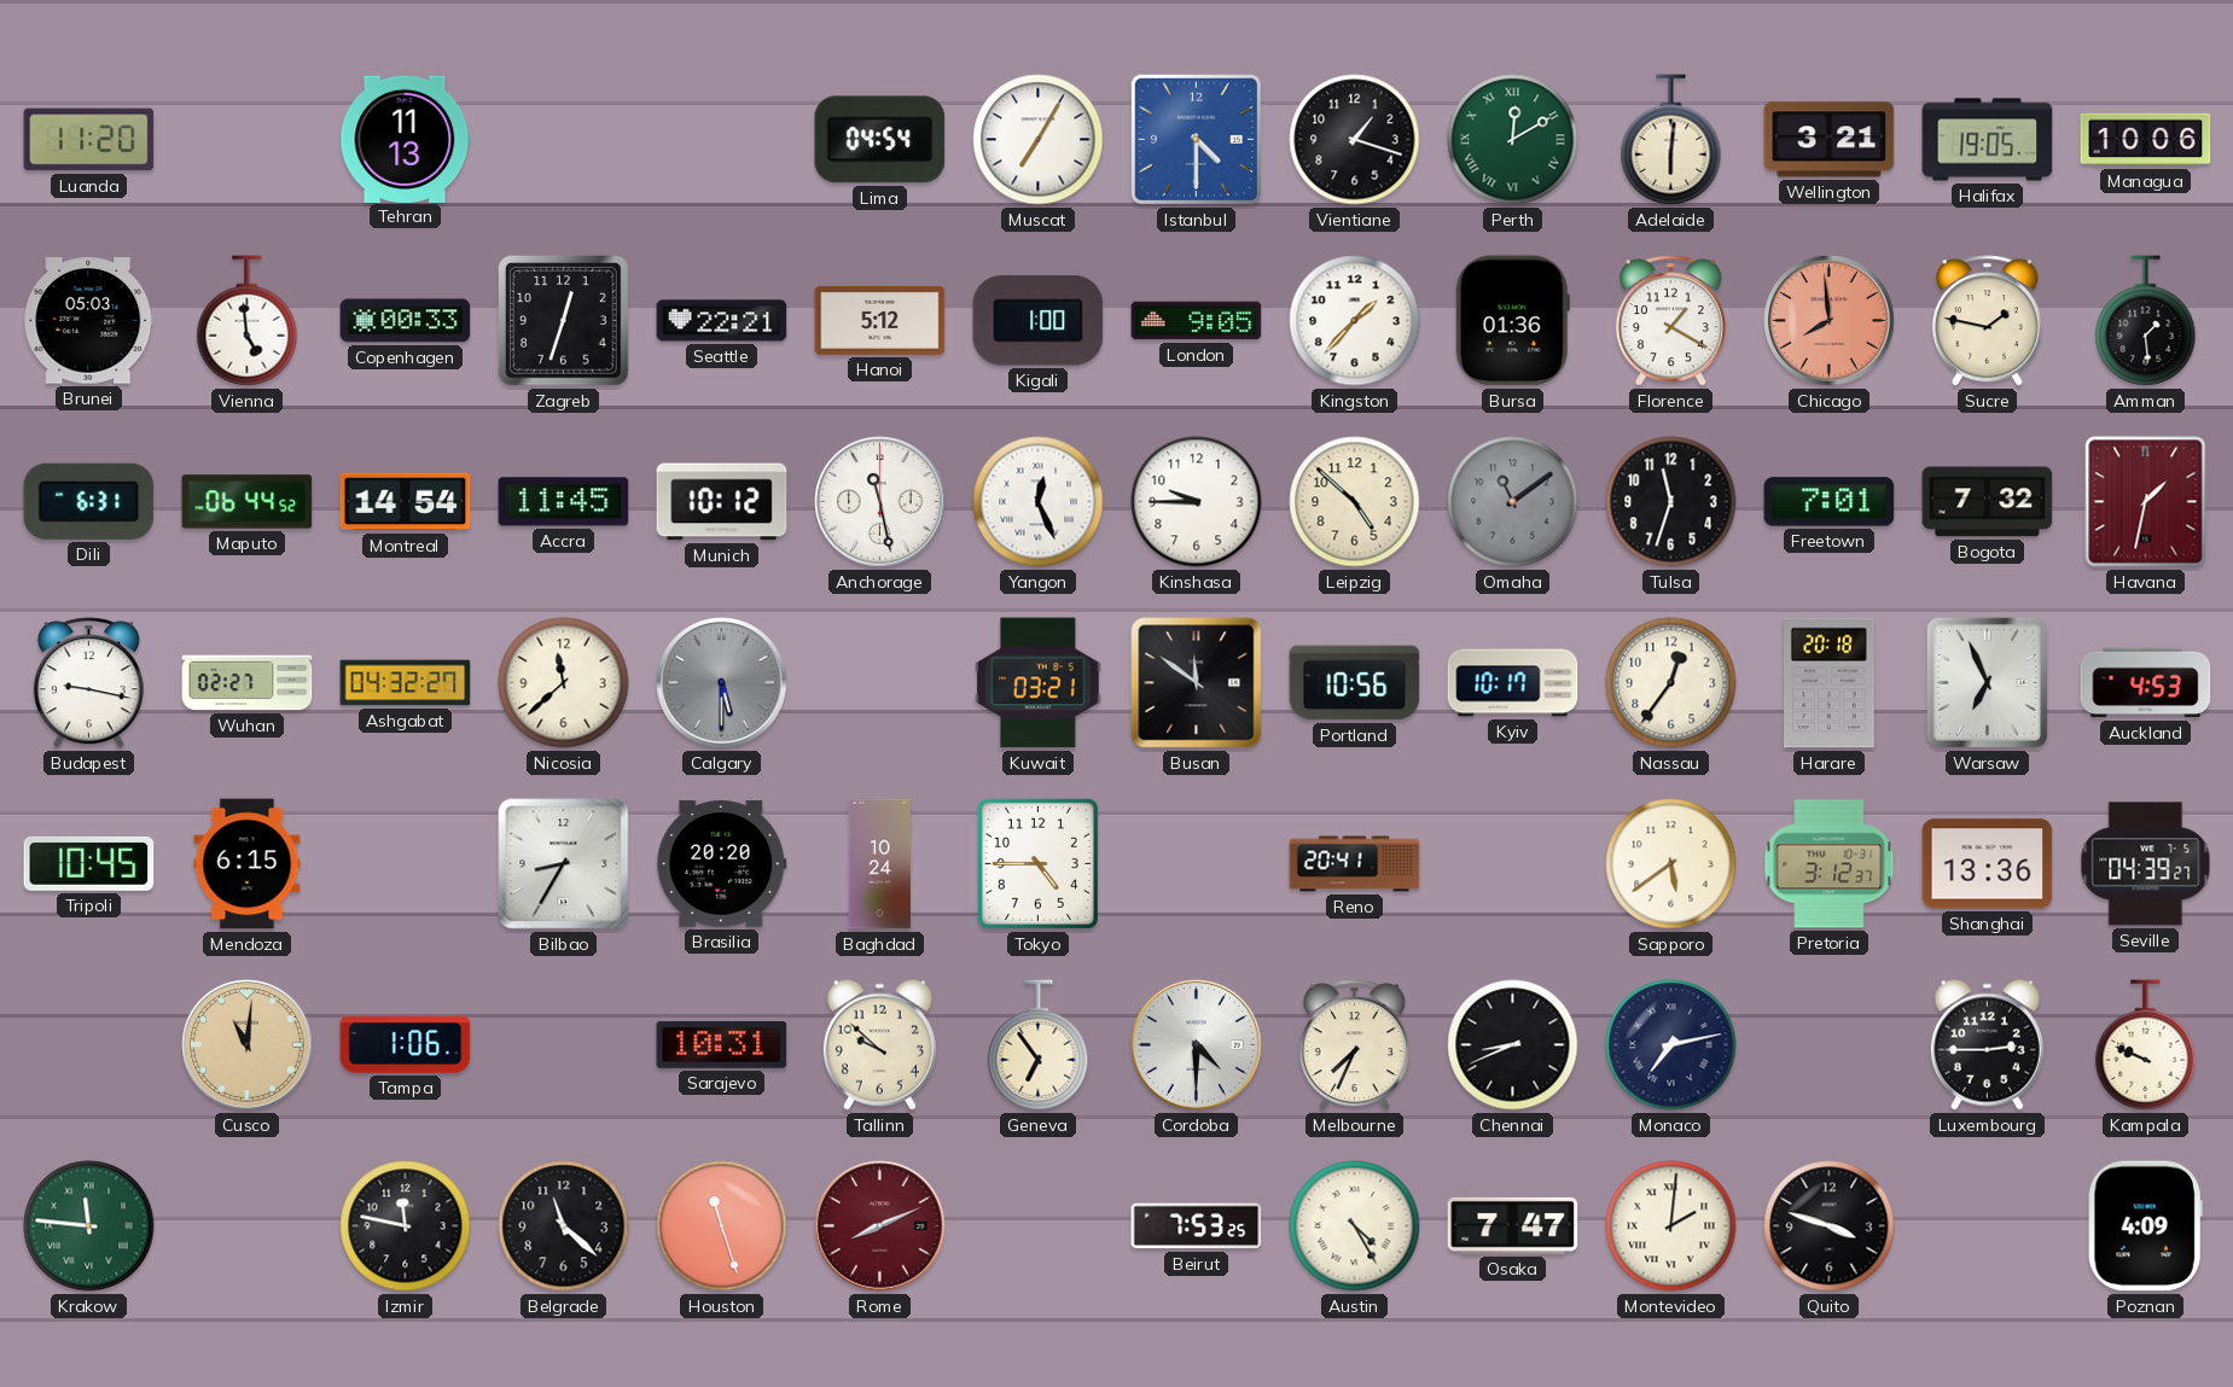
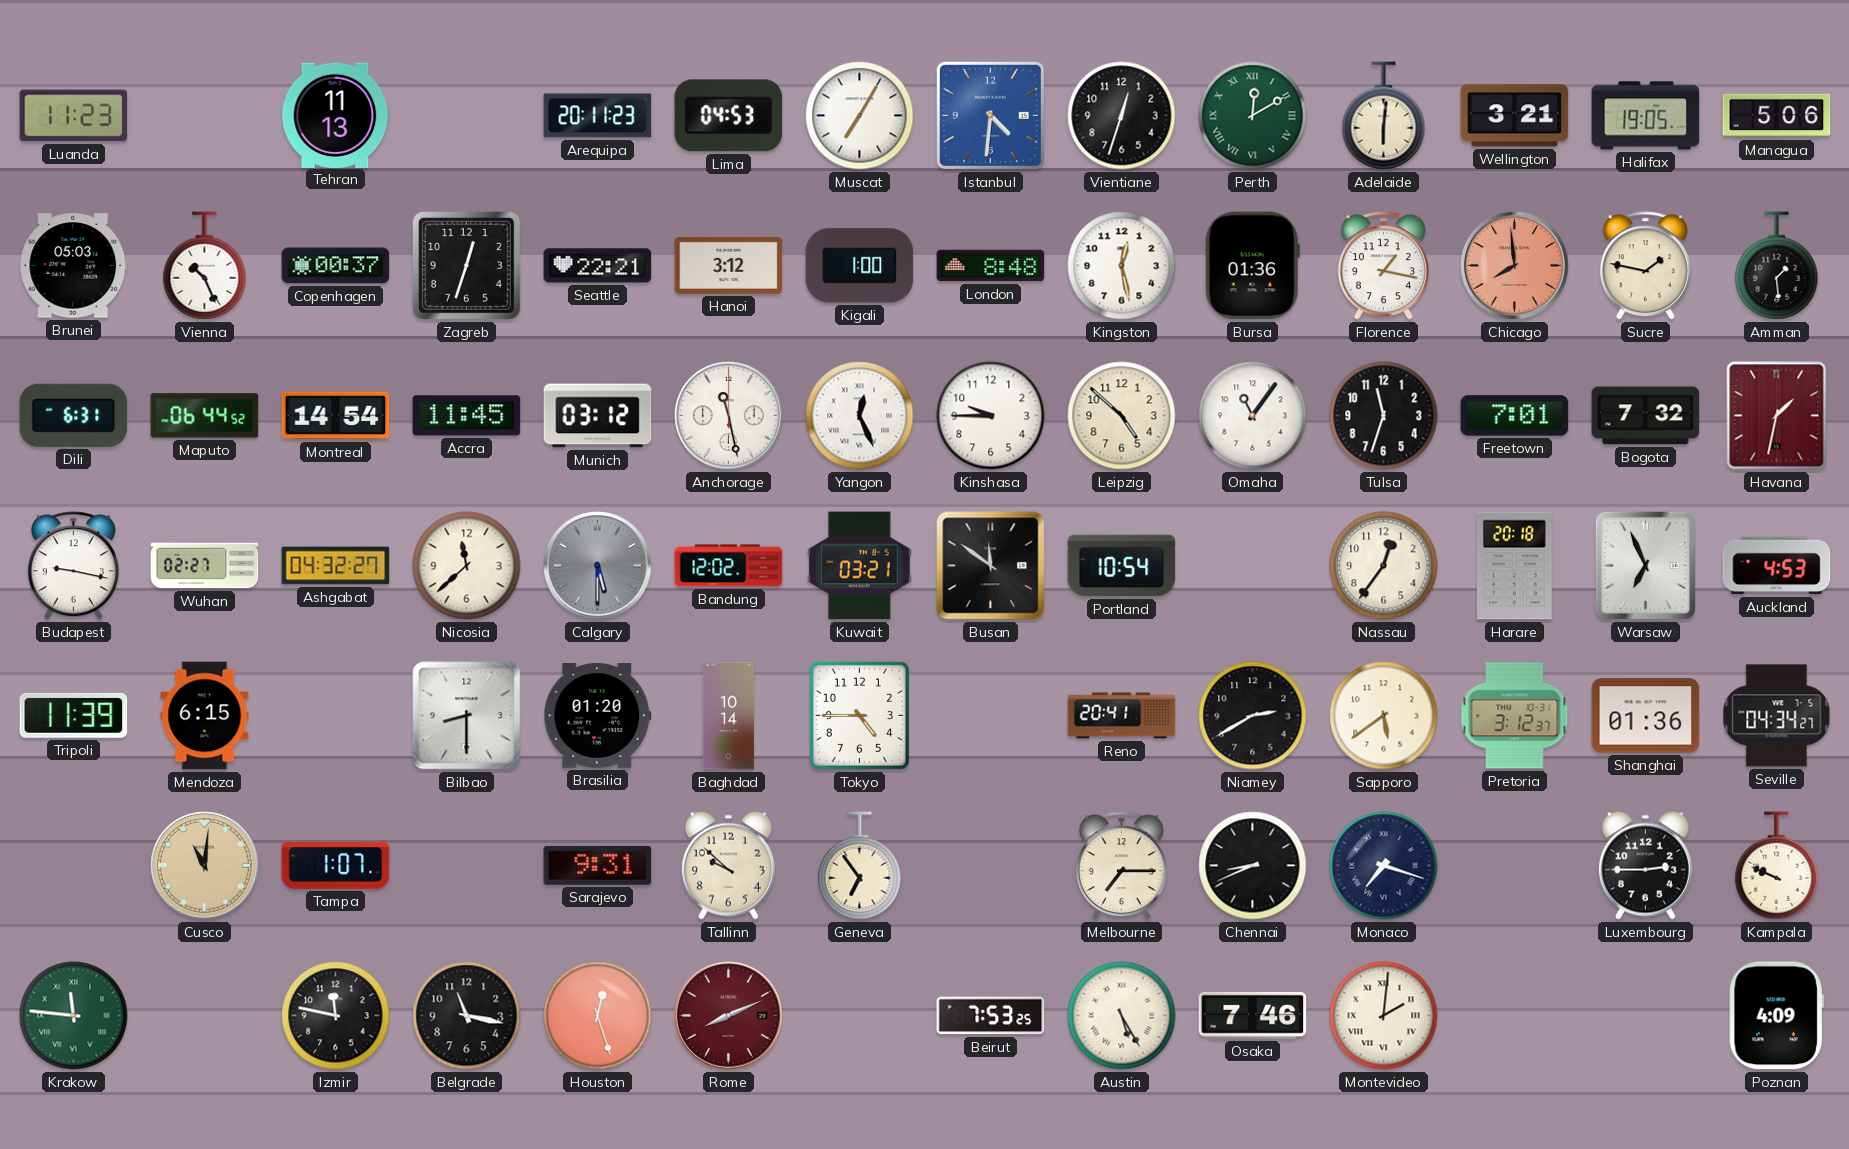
Luanda: 11:20 -> 11:23 (74, 116)
Arequipa: none -> 20:11 (598, 116)
Lima: 04:54 -> 04:53 (729, 116)
Istanbul: 4:30 -> 4:31 (990, 115)
Vientiane: 1:18 -> 12:33 (1122, 116)
Managua: 10:06 -> 5:06 (1777, 116)
Vienna: 4:59 -> 10:26 (205, 266)
Copenhagen: 00:33 -> 00:37 (336, 266)
Hanoi: 5:12 -> 3:12 (729, 265)
London: 9:05 -> 8:48 (991, 266)
Kingston: 1:37 -> 12:28 (1122, 266)
Florence: 1:20 -> 1:17 (1383, 266)
Munich: 10:12 -> 03:12 (598, 416)
Omaha: 11:09 -> 11:06 (1253, 416)
Omaha dial: grey -> white (1253, 416)
Bandung: none -> 12:02 (729, 566)
Portland: 10:56 -> 10:54 (1122, 566)
Kyiv: 10:17 -> none (1513, 683)
Tripoli: 10:45 -> 11:39 (74, 715)
Bilbao: 8:35 -> 8:30 (467, 716)
Brasilia: 20:20 -> 01:20 (598, 716)
Baghdad: 10:24 -> 10:14 (728, 716)
Niamey: none -> 2:40 (1253, 716)
Shanghai: 13:36 -> 01:36 (1646, 716)
Seville: 04:39 -> 04:34 (1777, 716)
Tampa: 1:06 -> 1:07 (336, 866)
Sarajevo: 10:31 -> 9:31 (598, 865)
Cordoba: 4:30 -> none (1197, 1045)
Melbourne: 7:34 -> 7:15 (1121, 866)
Monaco: 7:13 -> 7:18 (1384, 866)
Belgrade: 11:22 -> 11:17 (467, 1016)
Houston: 11:27 -> 12:27 (598, 1016)
Austin: 4:25 -> 5:25 (1122, 1016)
Osaka: 7:47 -> 7:46 (1253, 1015)
Quito: 3:48 -> none (1830, 1226)
